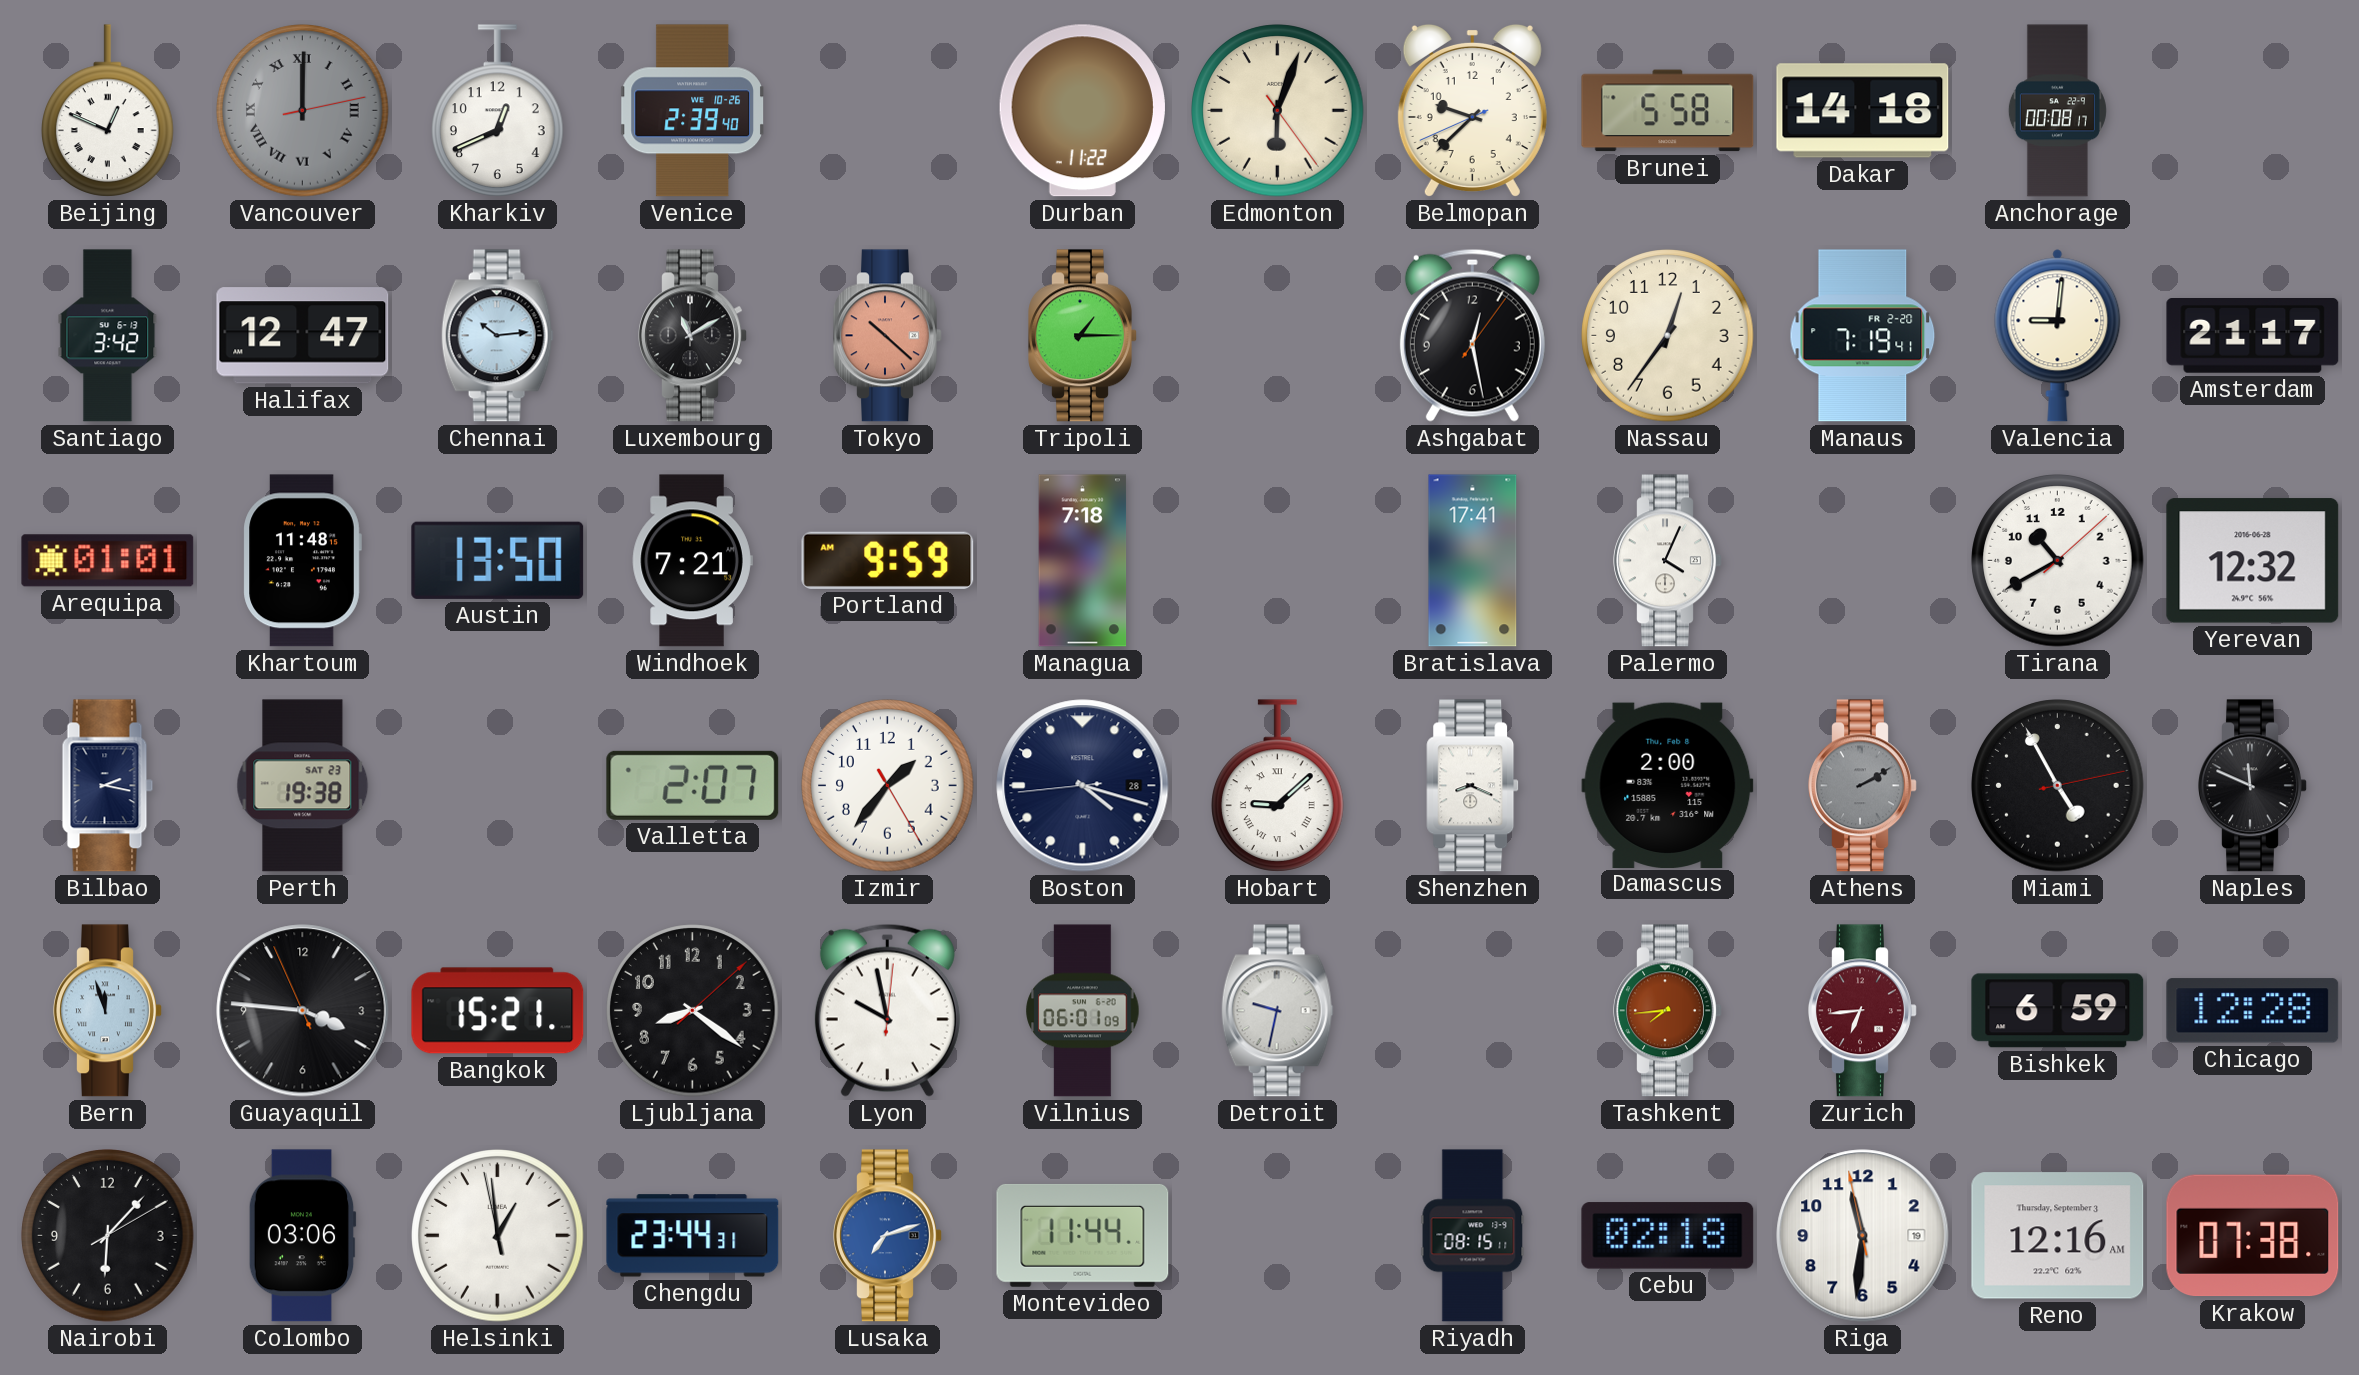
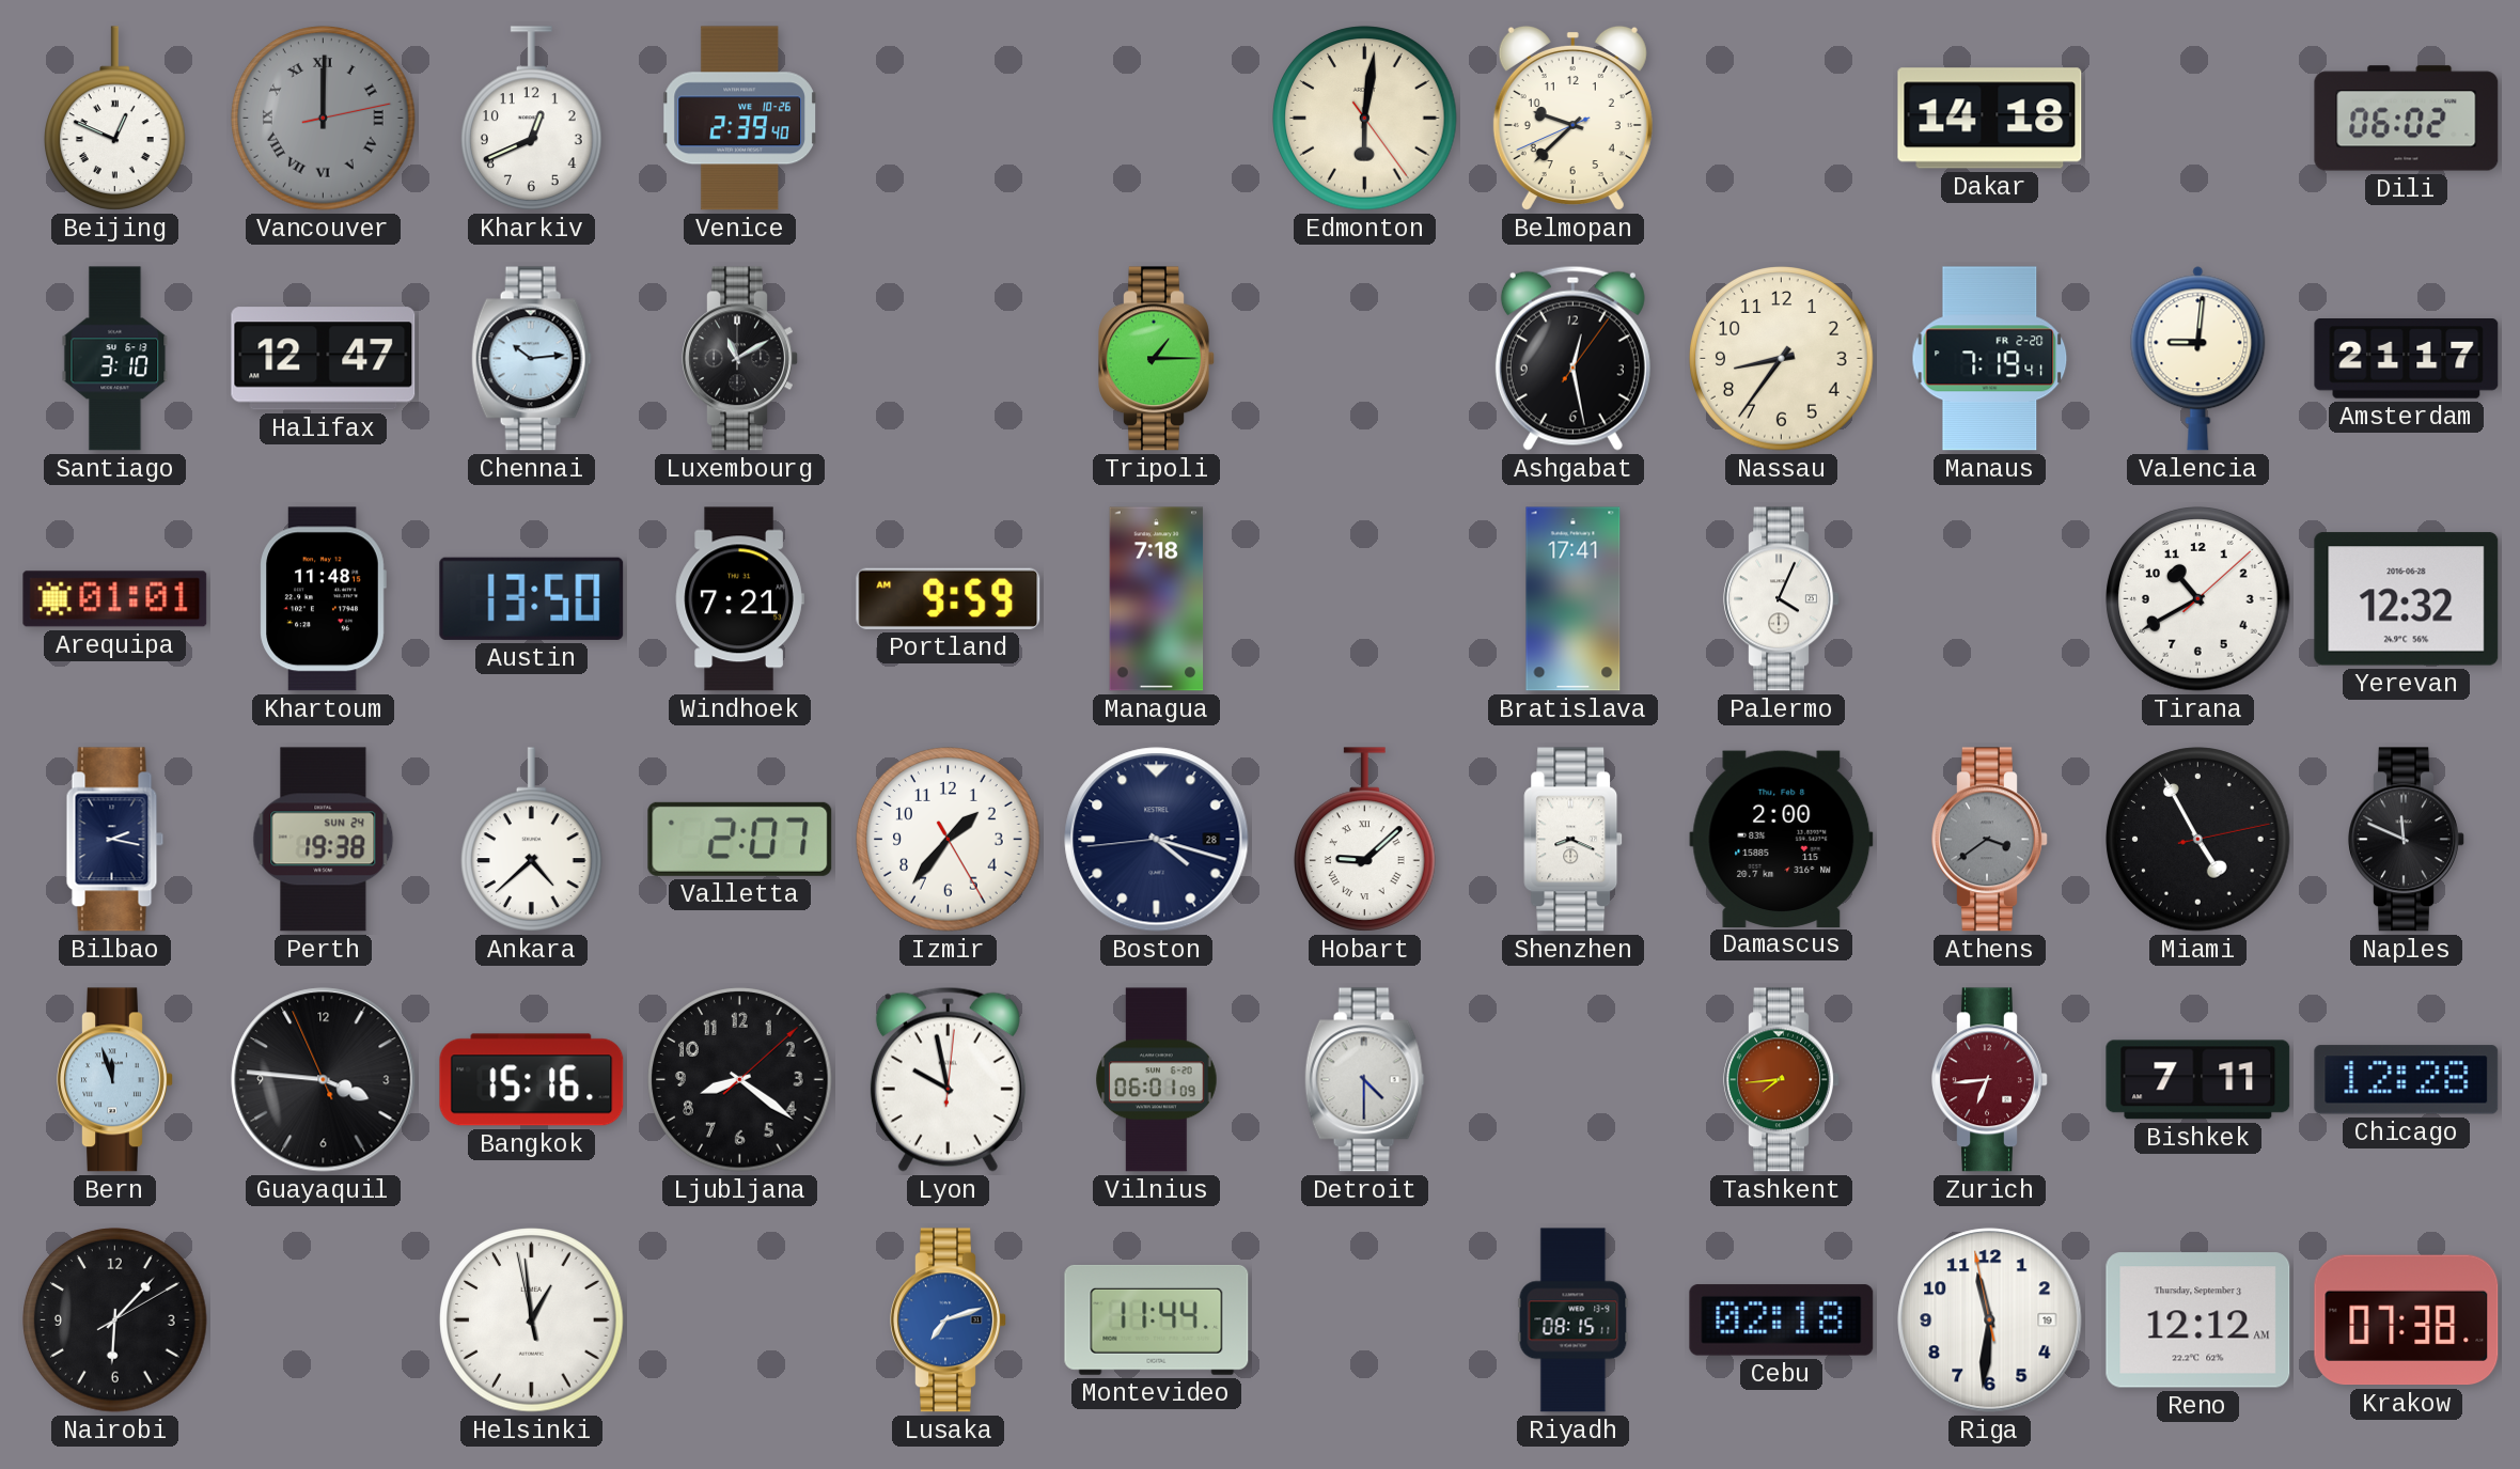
Durban: 11:22 -> none (1082, 111)
Edmonton: 6:03 -> 6:01 (1365, 119)
Brunei: 5:58 -> none (1668, 111)
Anchorage: 00:08 -> none (2057, 111)
Dili: none -> 06:02 (2407, 119)
Santiago: 3:42 -> 3:10 (115, 359)
Tokyo: 10:22 -> none (888, 336)
Nassau: 12:36 -> 8:36 (1782, 359)
Perth date: SAT 23 -> SUN 24 (324, 840)
Ankara: none -> 4:38 (532, 840)
Athens: 2:10 -> 3:39 (1990, 840)
Bangkok: 15:21 -> 15:16 (532, 1080)
Detroit: 9:32 -> 4:30 (1364, 1080)
Bishkek: 6:59 -> 7:11 (2198, 1080)
Colombo: 03:06 -> none (302, 1236)
Chengdu: 23:44 -> none (693, 1236)
Reno: 12:16 -> 12:12 (2198, 1320)
